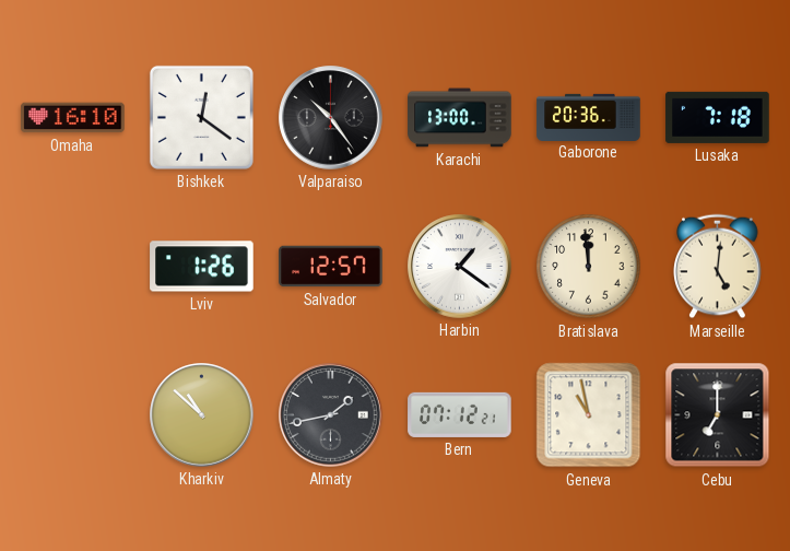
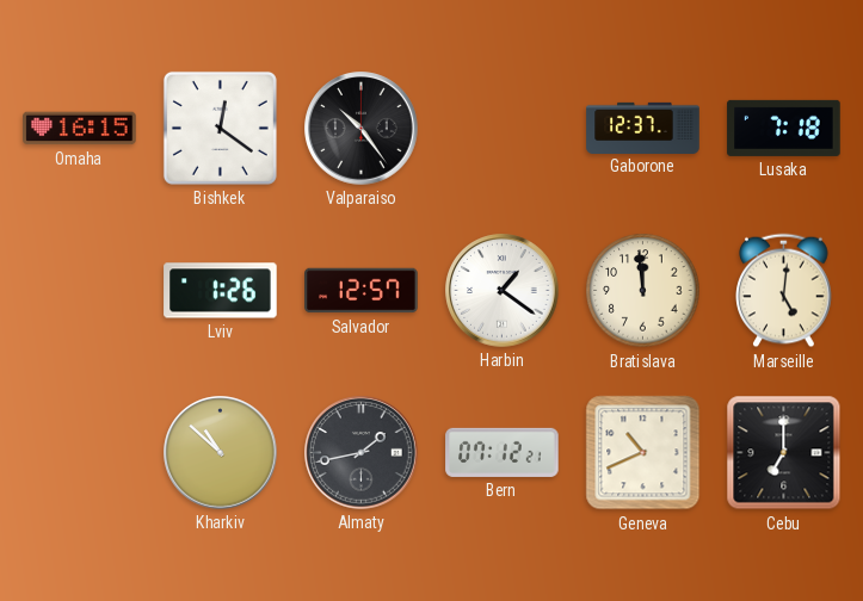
Omaha: 16:10 -> 16:15 (80, 129)
Karachi: 13:00 -> none (460, 118)
Gaborone: 20:36 -> 12:37 (643, 128)
Geneva: 10:58 -> 10:41 (643, 453)
